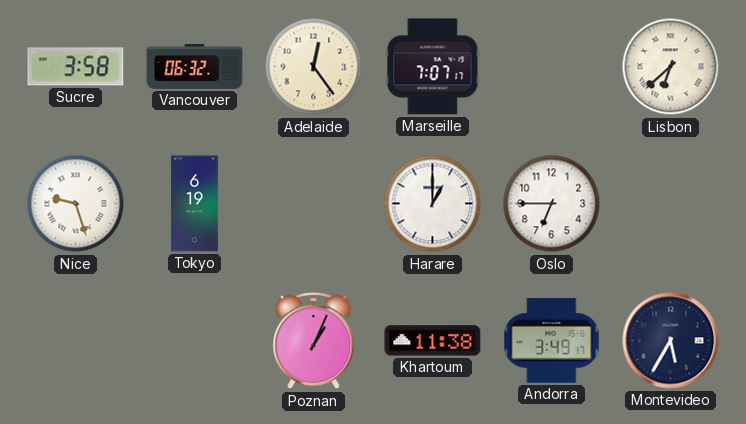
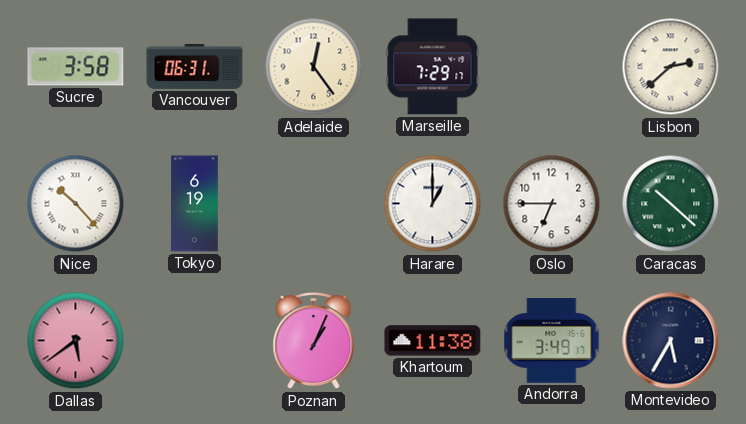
Vancouver: 06:32 -> 06:31 (195, 66)
Marseille: 7:07 -> 7:29 (433, 67)
Lisbon: 6:38 -> 2:38 (671, 67)
Nice: 9:27 -> 10:23 (76, 204)
Caracas: none -> 10:22 (671, 204)
Dallas: none -> 5:39 (76, 341)
